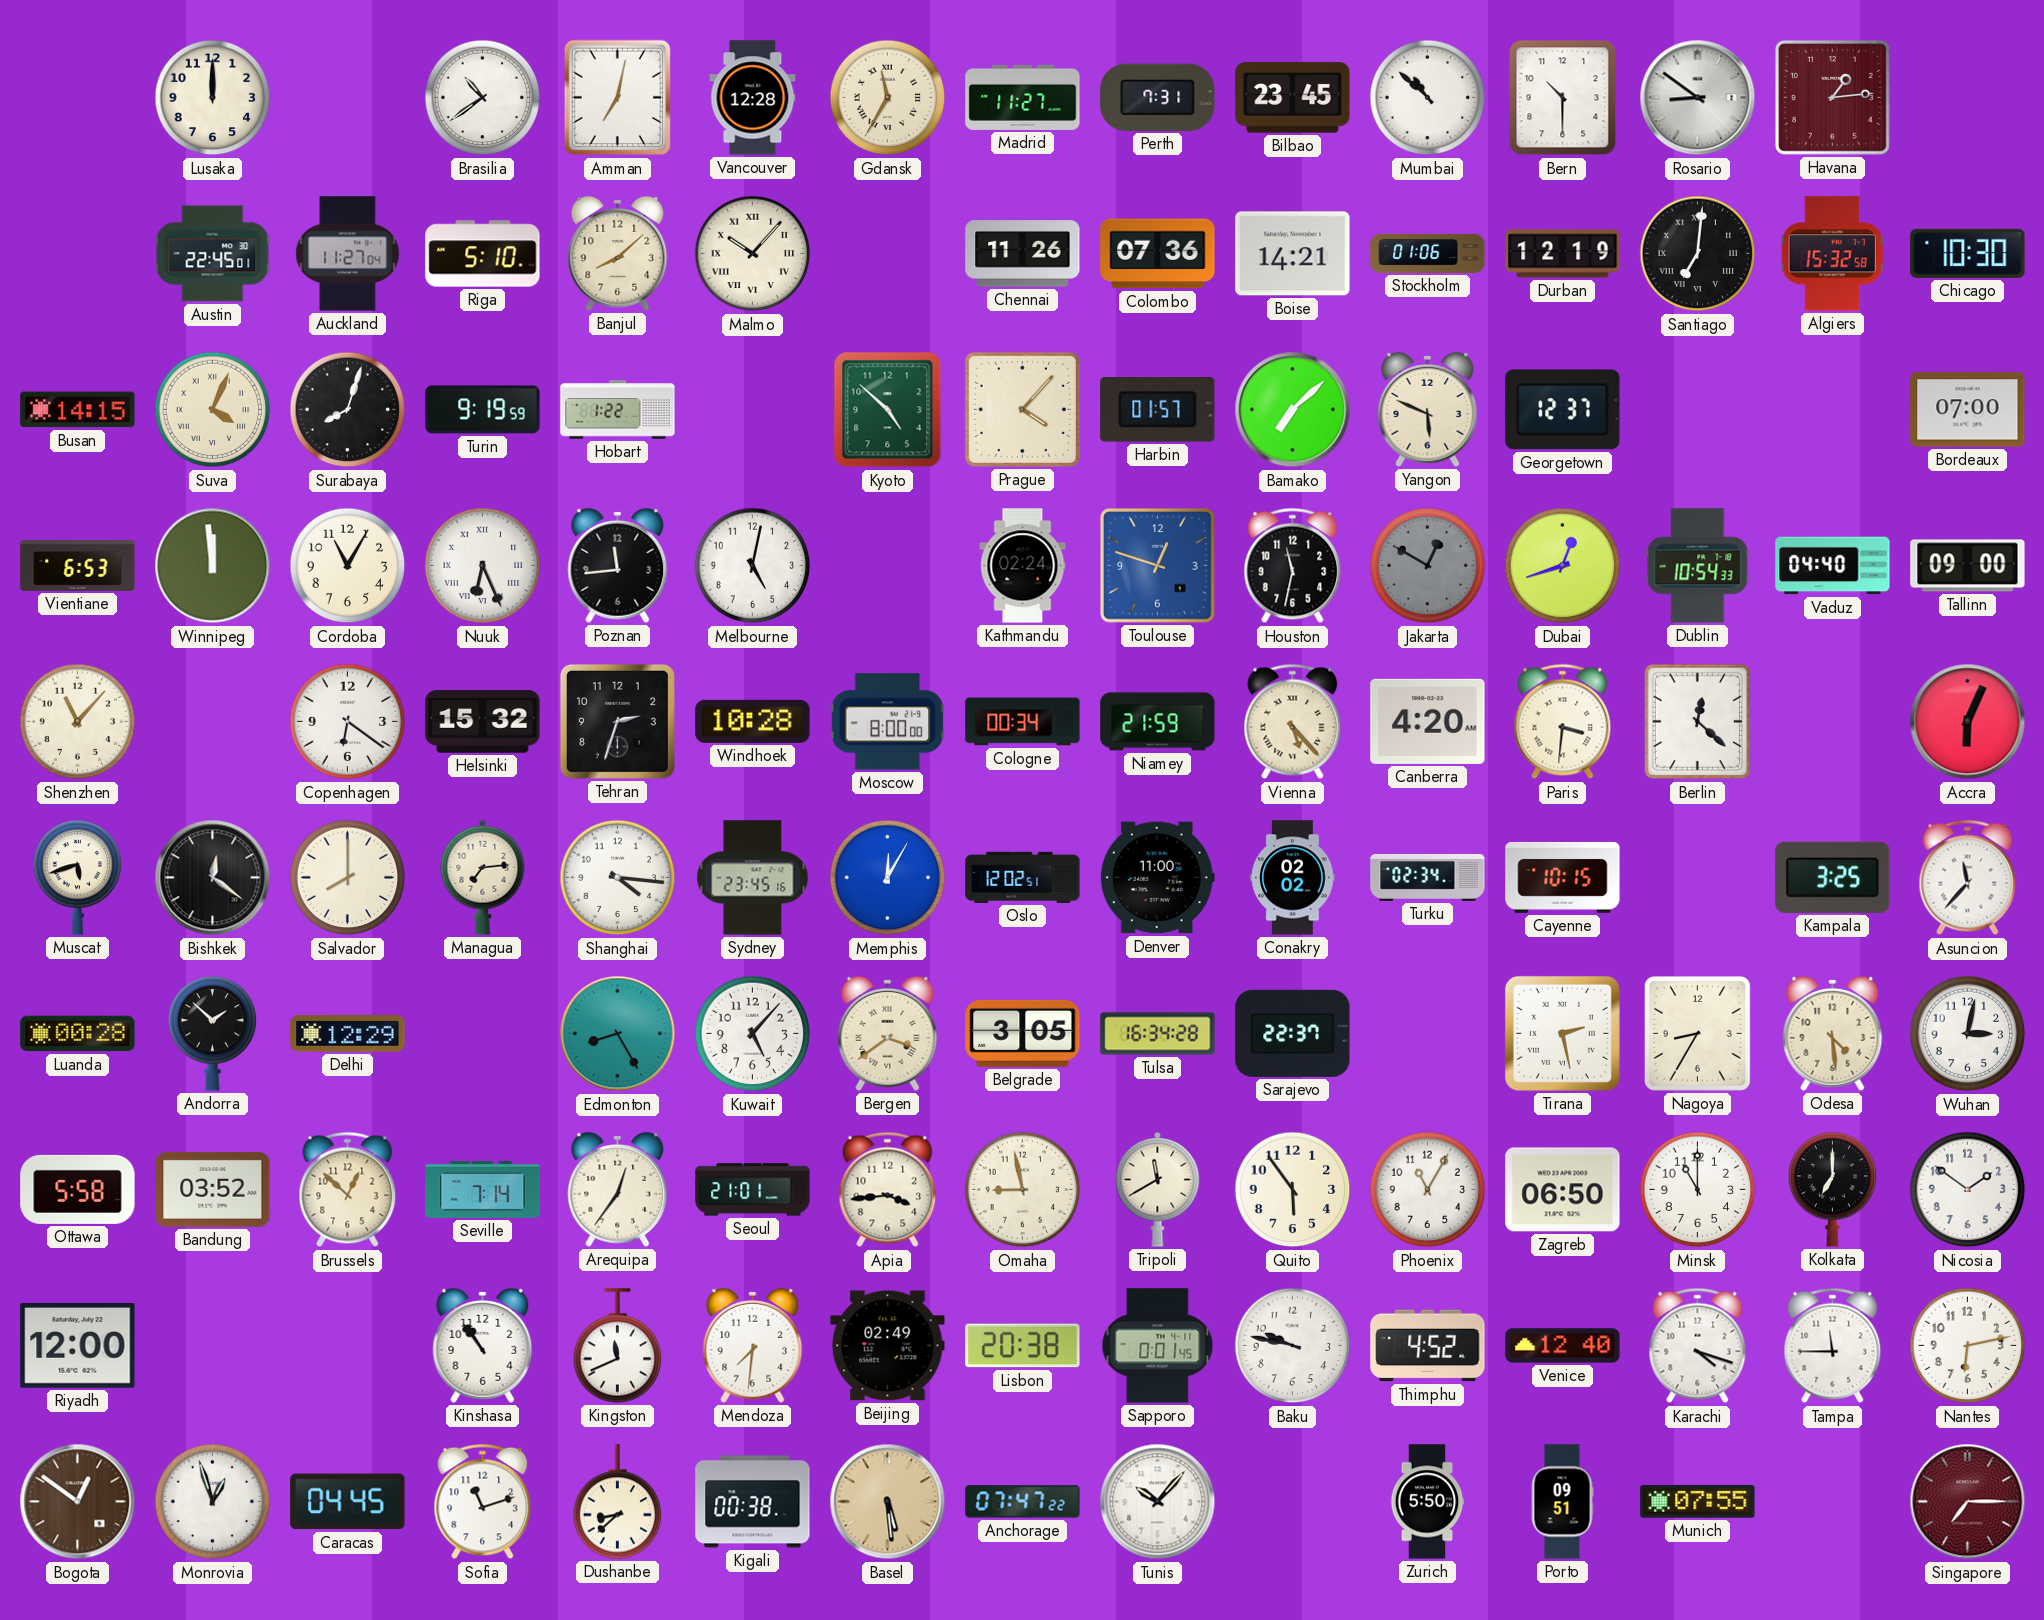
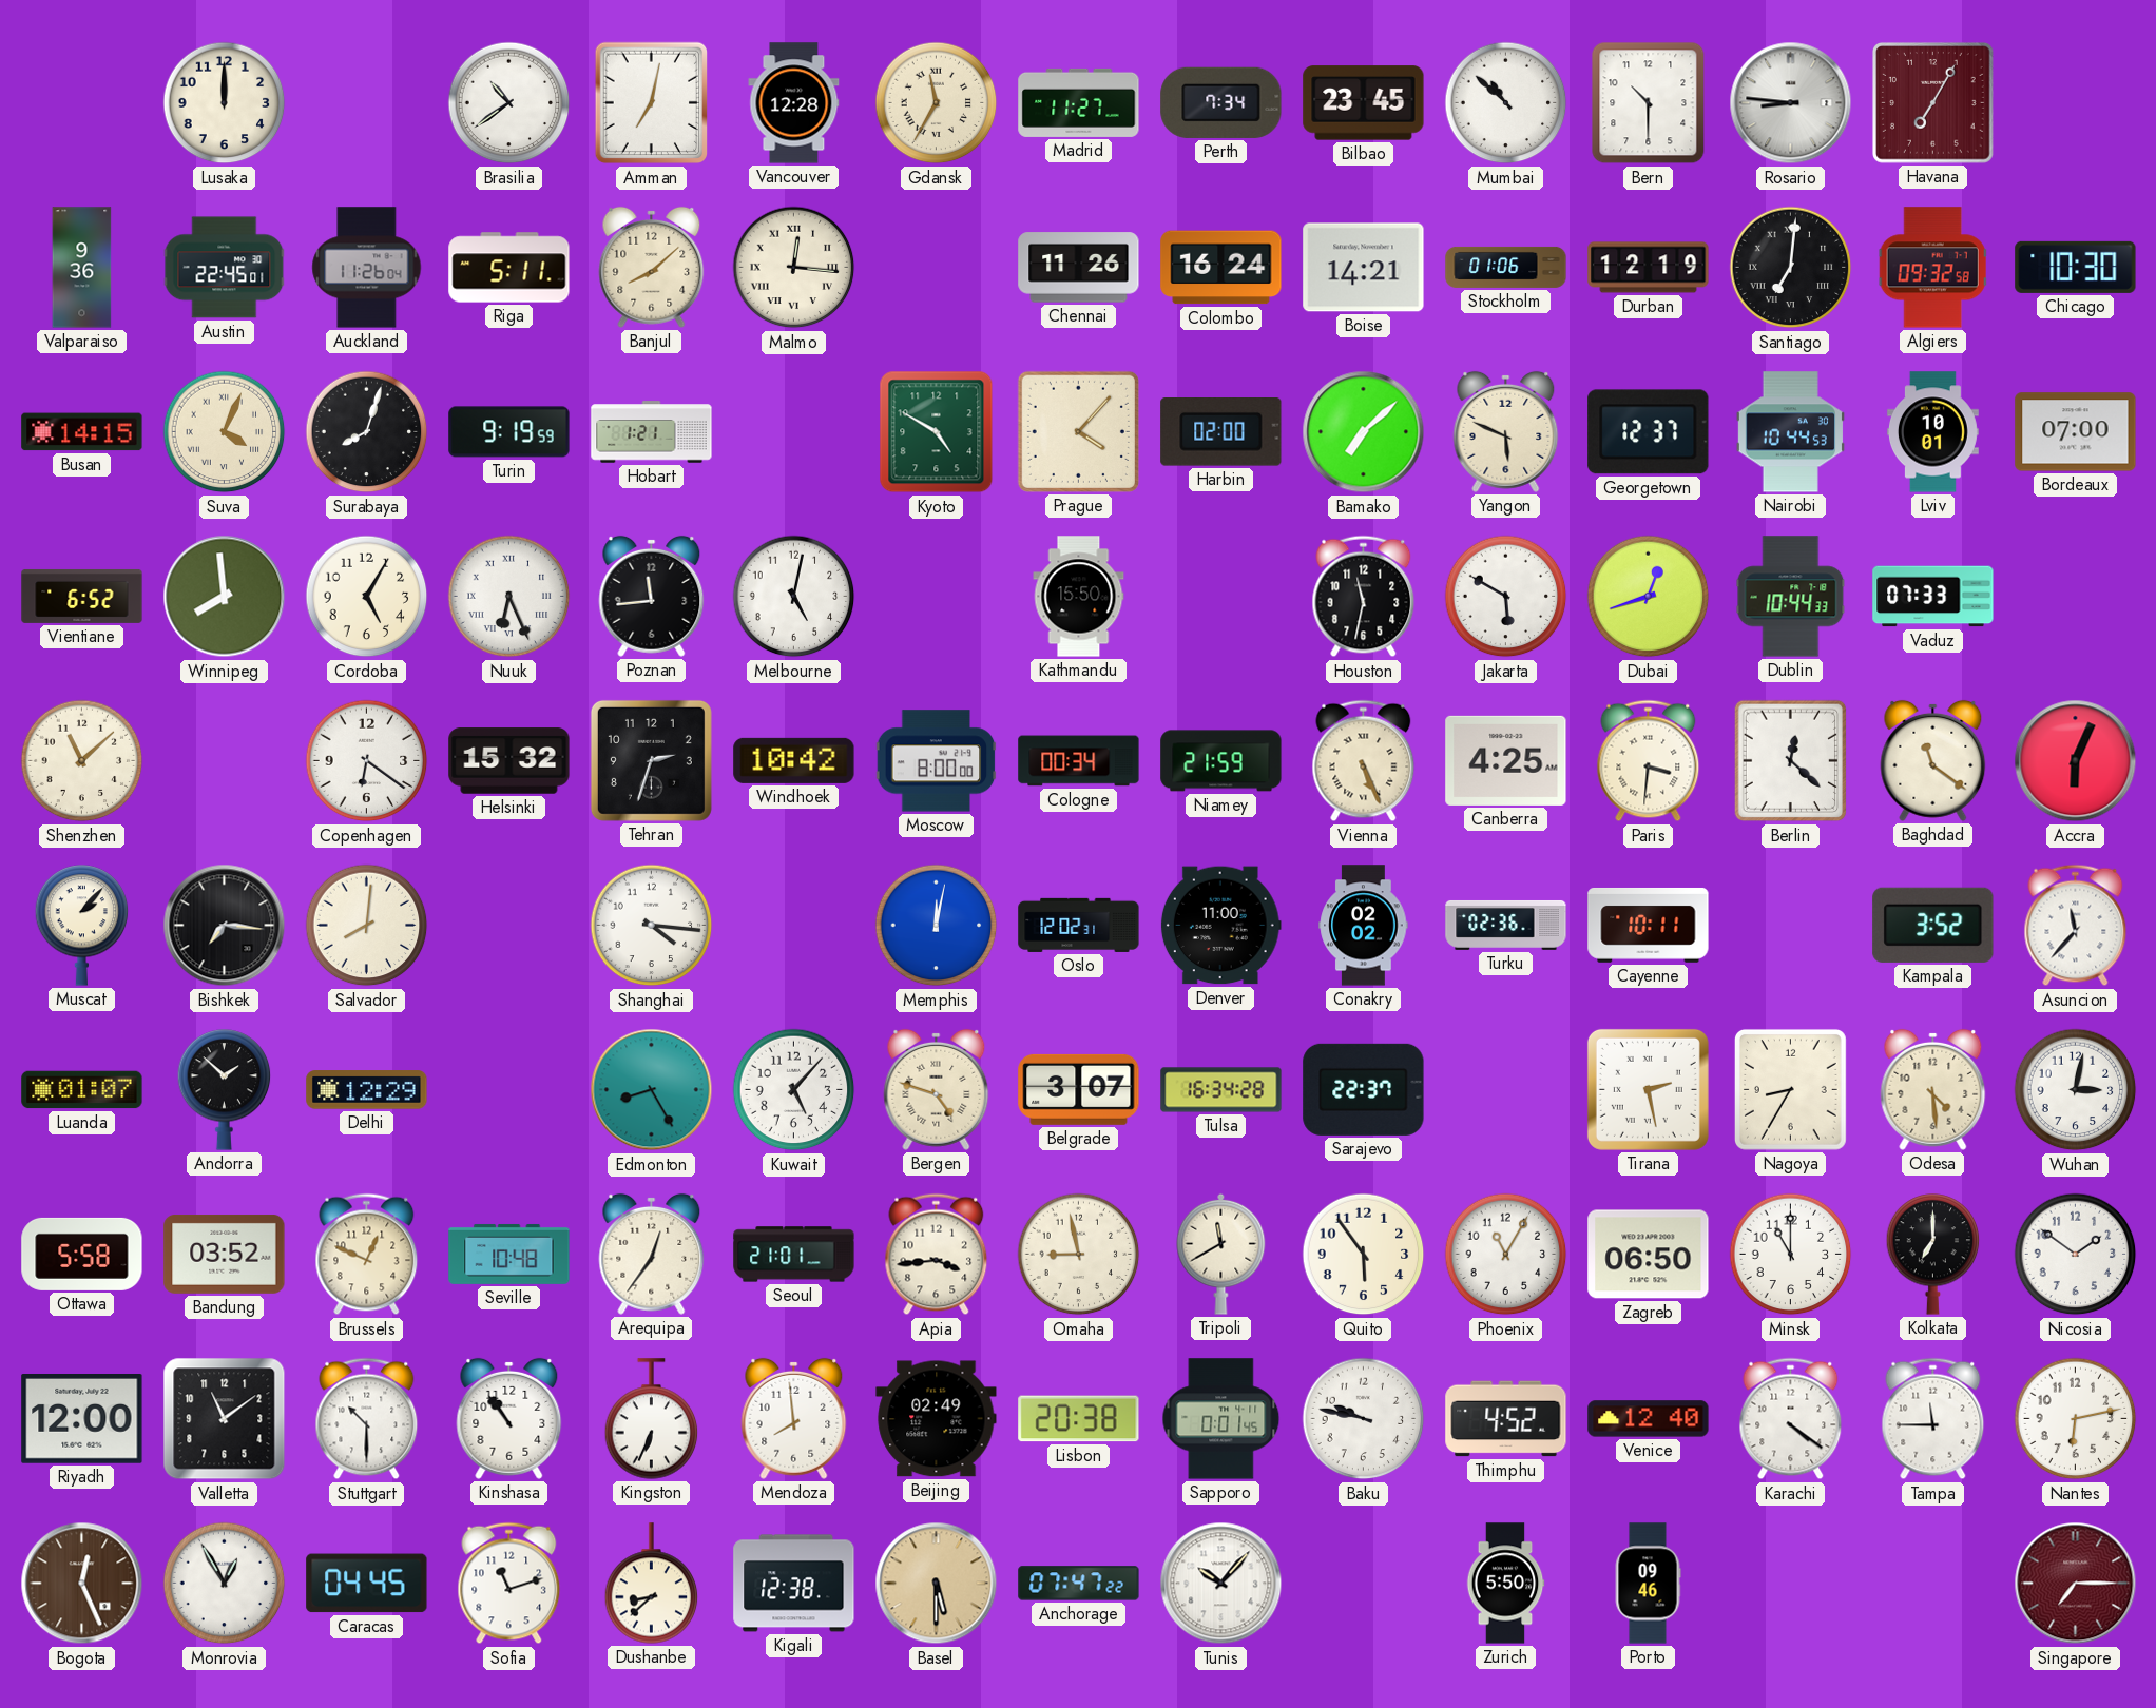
Perth: 7:31 -> 7:34 (1221, 102)
Rosario: 8:51 -> 8:46 (1791, 103)
Havana: 1:14 -> 7:05 (1933, 103)
Valparaiso: none -> 9:36 (82, 268)
Auckland: 11:27 -> 11:26 (367, 268)
Riga: 5:10 -> 5:11 (509, 268)
Malmo: 10:07 -> 12:16 (794, 268)
Colombo: 07:36 -> 16:24 (1221, 268)
Algiers: 15:32 -> 09:32 (1933, 268)
Hobart: 1:22 -> 1:21 (652, 432)
Kyoto: 4:52 -> 4:50 (937, 432)
Harbin: 01:57 -> 02:00 (1221, 432)
Nairobi: none -> 10:44 (1790, 432)
Lviv: none -> 10:01 (1932, 432)
Vientiane: 6:53 -> 6:52 (82, 596)
Winnipeg: 11:59 -> 7:59 (225, 597)
Cordoba: 11:05 -> 5:05 (367, 597)
Kathmandu: 02:24 -> 15:50 (1079, 597)
Toulouse: 12:48 -> none (1158, 566)
Jakarta: 12:50 -> 5:50 (1506, 597)
Jakarta dial: grey -> white (1506, 597)
Dublin: 10:54 -> 10:44 (1791, 597)
Vaduz: 04:40 -> 07:33 (1933, 597)
Tallinn: 09:00 -> none (1968, 566)
Shenzhen: 11:07 -> 11:08 (82, 761)
Windhoek: 10:28 -> 10:42 (794, 760)
Vienna: 5:23 -> 5:26 (1364, 761)
Canberra: 4:20 -> 4:25 (1506, 760)
Baghdad: none -> 11:21 (1933, 760)
Muscat: 5:42 -> 2:07 (82, 926)
Bishkek: 12:21 -> 7:16 (225, 926)
Salvador: 8:00 -> 8:01 (367, 926)
Managua: 7:14 -> none (483, 877)
Sydney: 23:45 -> none (753, 878)
Memphis: 12:05 -> 12:02 (937, 926)
Oslo: 12:02:51 -> 12:02:31 (1079, 925)
Turku: 02:34 -> 02:36 (1506, 925)
Cayenne: 10:15 -> 10:11 (1649, 925)
Kampala: 3:25 -> 3:52 (1933, 925)
Luanda: 00:28 -> 01:07 (82, 1090)
Bergen: 3:39 -> 4:48 (937, 1089)
Belgrade: 3:05 -> 3:07 (1079, 1089)
Brussels: 12:52 -> 12:49 (367, 1255)
Seville: 7:14 -> 10:48 (509, 1254)
Valletta: none -> 11:09 (225, 1419)
Stuttgart: none -> 10:30 (367, 1419)
Kingston: 11:41 -> 6:34 (652, 1419)
Mendoza: 7:31 -> 7:59 (794, 1418)
Karachi: 4:18 -> 4:21 (1791, 1419)
Bogota: 12:51 -> 12:26 (82, 1584)
Monrovia: 12:57 -> 12:55 (225, 1584)
Kigali: 00:38 -> 12:38 (794, 1584)
Basel: 5:29 -> 5:30 (937, 1584)
Porto: 09:51 -> 09:46 (1648, 1584)
Munich: 07:55 -> none (1698, 1502)
